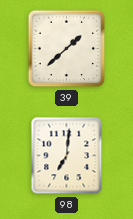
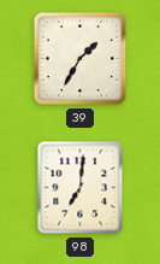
39: 1:38 -> 1:35 (81, 59)
